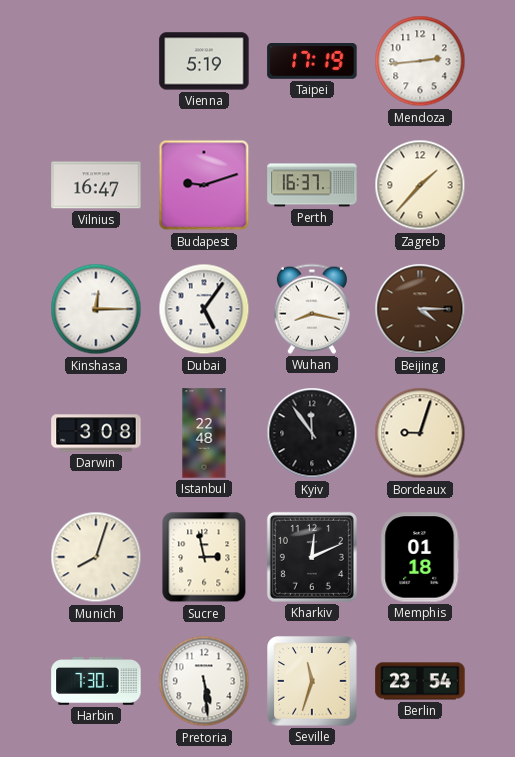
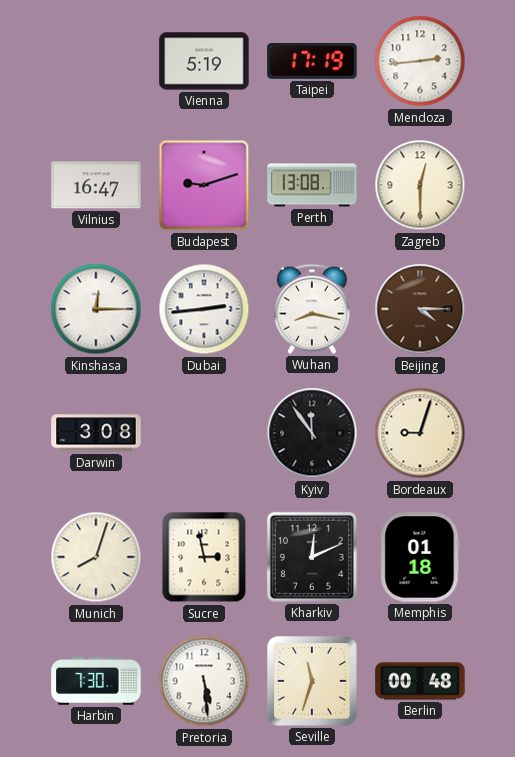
Perth: 16:37 -> 13:08 (312, 185)
Zagreb: 1:37 -> 12:30 (420, 185)
Dubai: 5:06 -> 2:44 (204, 309)
Istanbul: 22:48 -> none (204, 433)
Berlin: 23:54 -> 00:48 (420, 681)
